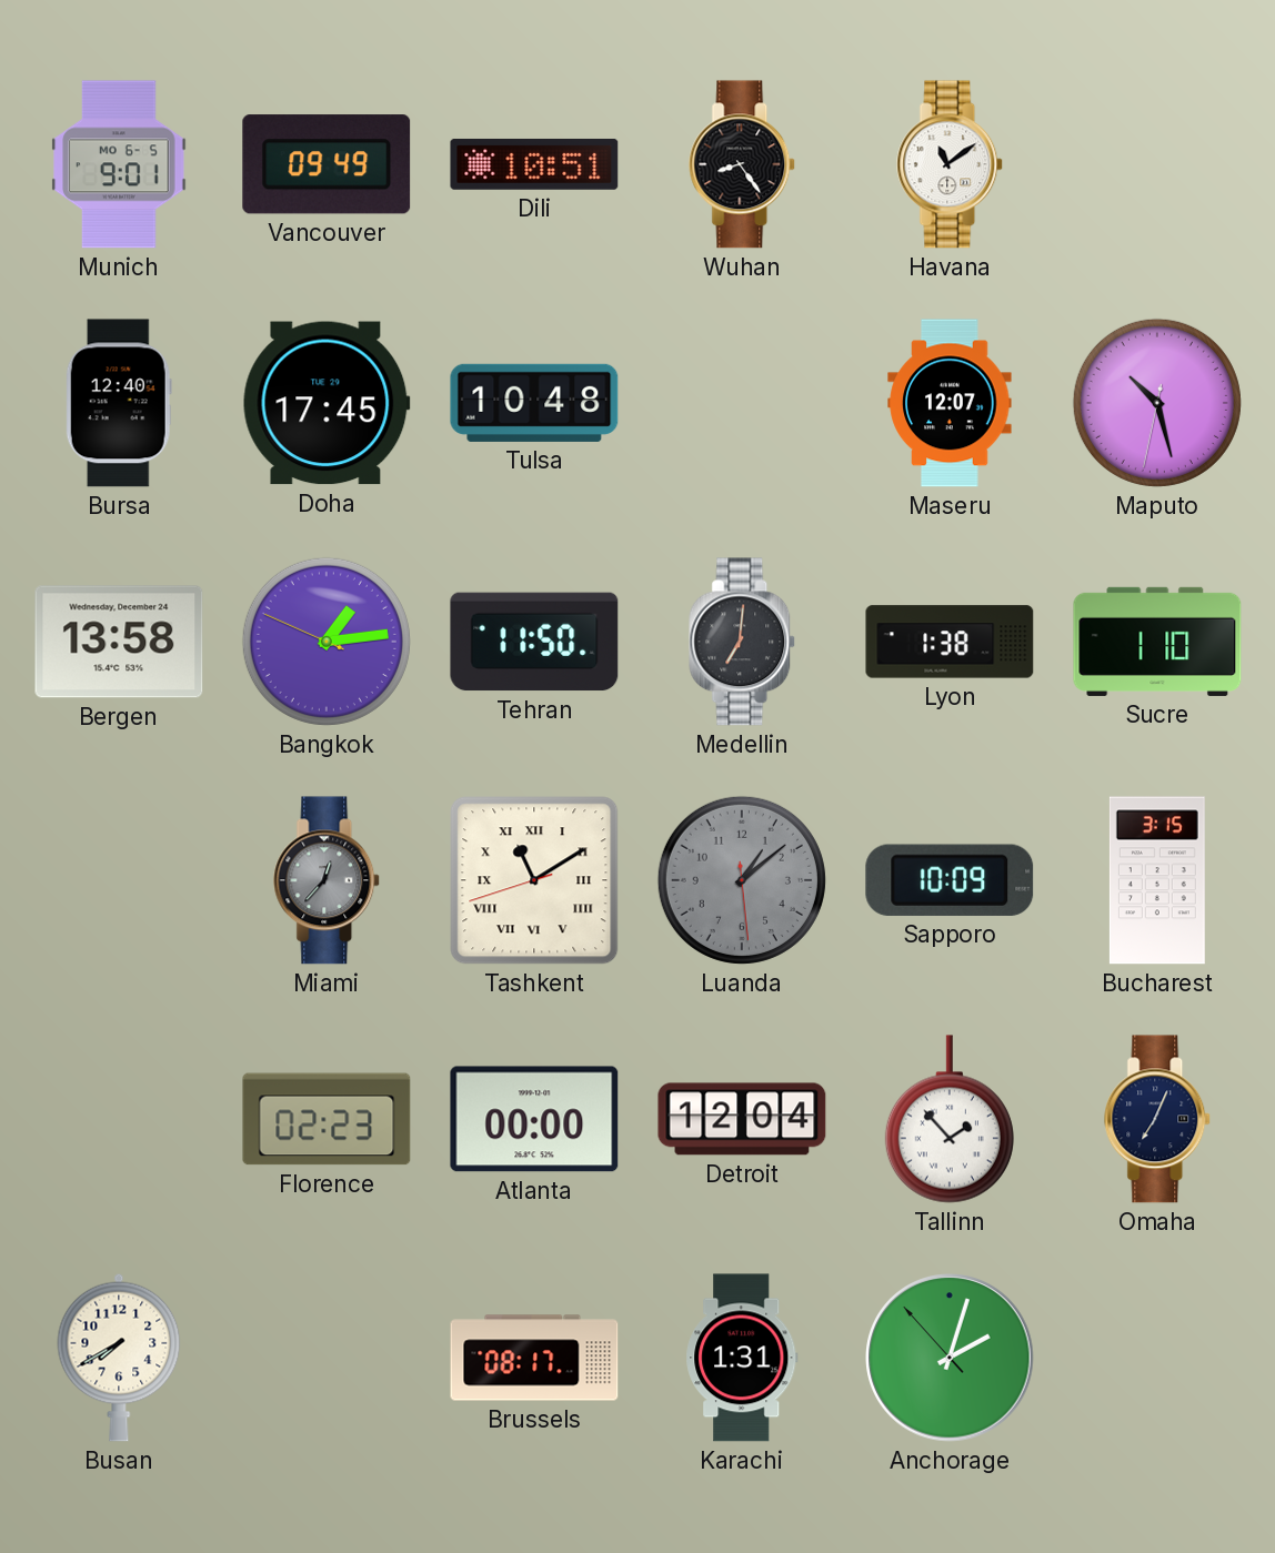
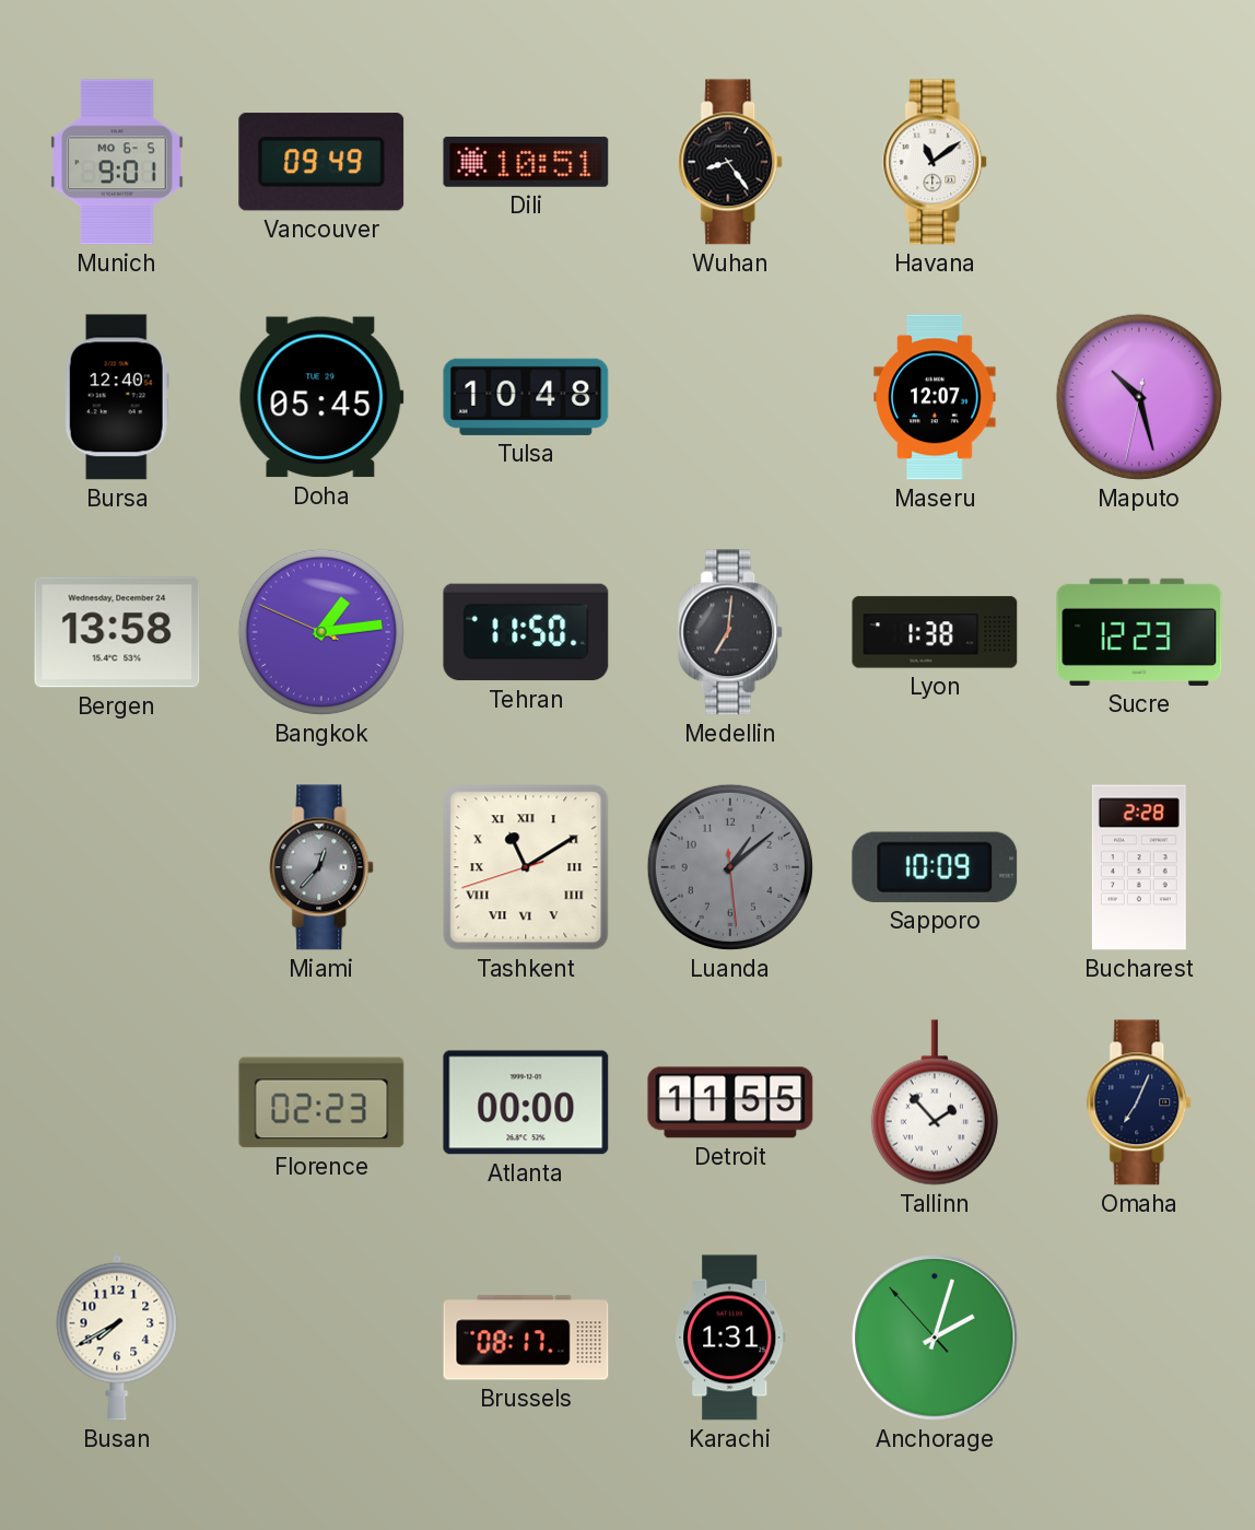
Doha: 17:45 -> 05:45 (321, 397)
Sucre: 1:10 -> 12:23 (1139, 632)
Bucharest: 3:15 -> 2:28 (1139, 867)
Detroit: 12:04 -> 11:55 (730, 1102)
